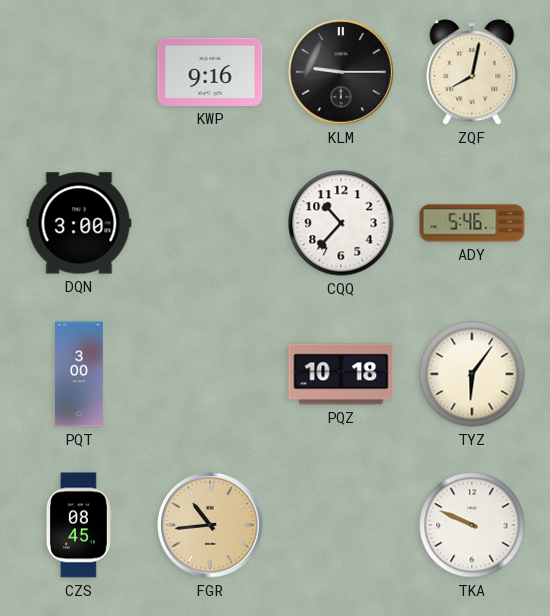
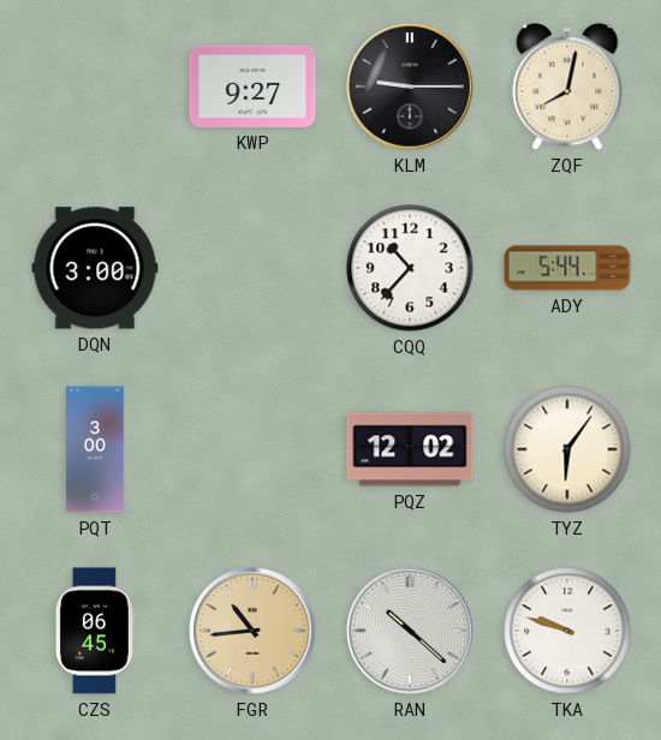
KWP: 9:16 -> 9:27 (252, 86)
ADY: 5:46 -> 5:44 (567, 268)
PQZ: 10:18 -> 12:02 (410, 449)
CZS: 08:45 -> 06:45 (95, 631)
RAN: none -> 10:22 (410, 631)
TKA: 9:49 -> 9:48 (567, 631)
